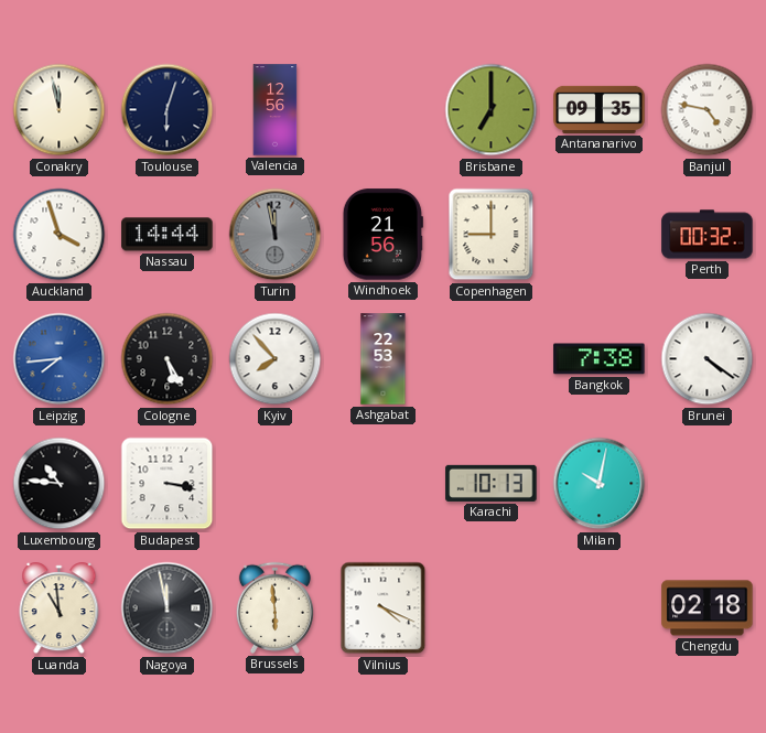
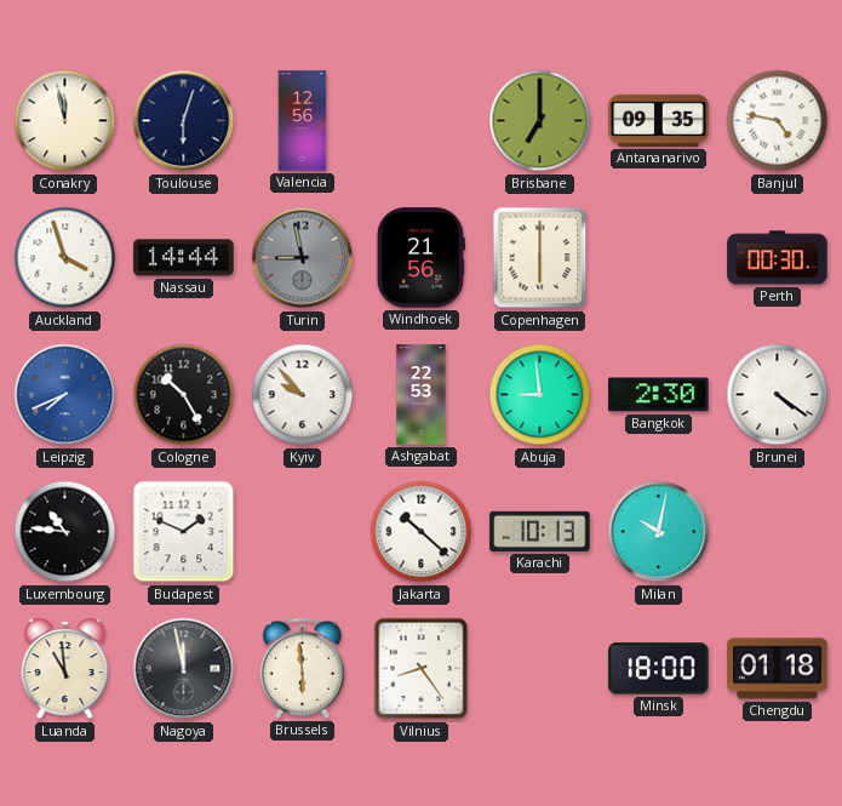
Turin: 11:58 -> 8:58 (303, 258)
Copenhagen: 9:00 -> 6:00 (540, 258)
Perth: 00:32 -> 00:30 (778, 258)
Leipzig: 7:44 -> 7:41 (65, 395)
Cologne: 5:25 -> 10:25 (184, 395)
Kyiv: 7:53 -> 9:53 (303, 395)
Abuja: none -> 8:59 (540, 395)
Bangkok: 7:38 -> 2:30 (659, 395)
Budapest: 3:17 -> 1:49 (184, 532)
Jakarta: none -> 10:22 (422, 532)
Vilnius: 4:19 -> 8:24 (422, 669)
Minsk: none -> 18:00 (659, 669)
Chengdu: 02:18 -> 01:18 (778, 669)
